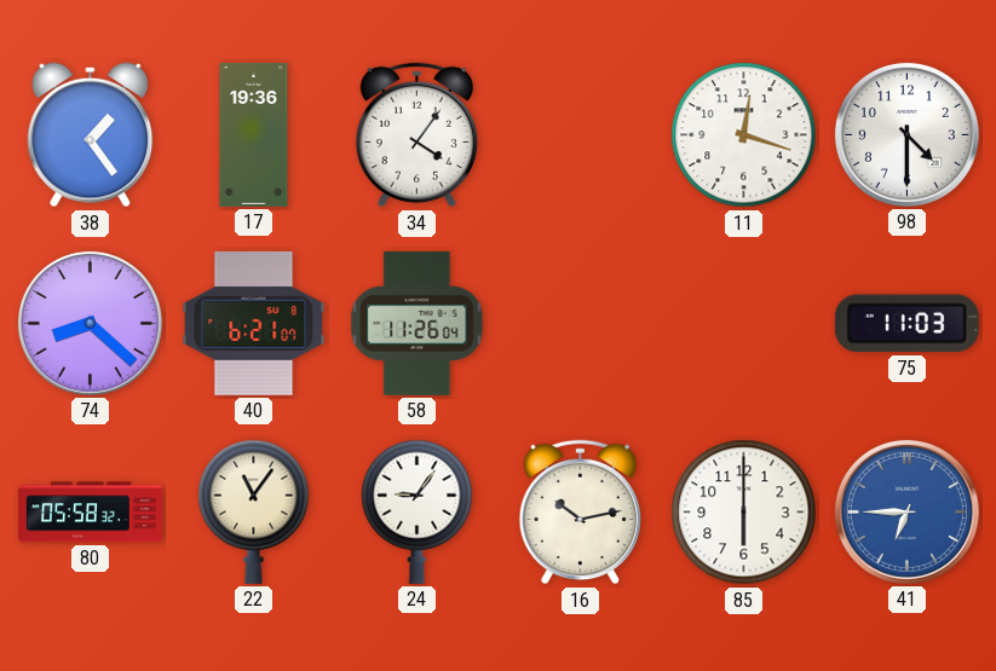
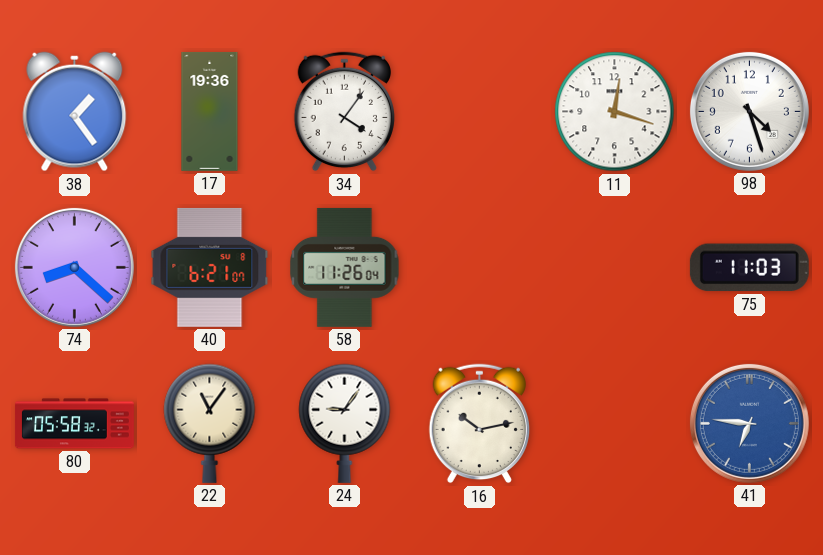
98: 4:30 -> 4:27 (749, 111)
85: 6:00 -> none (744, 513)
41: 6:45 -> 6:46 (749, 423)
